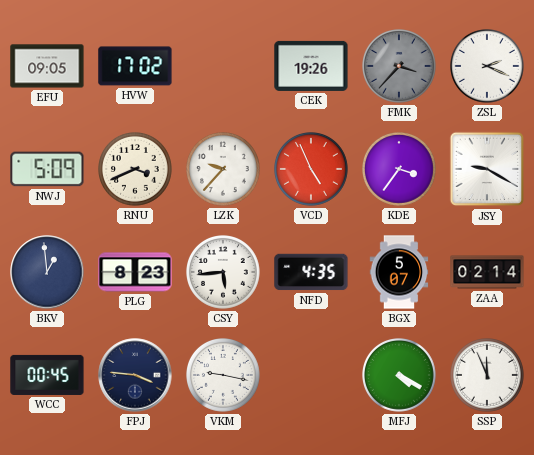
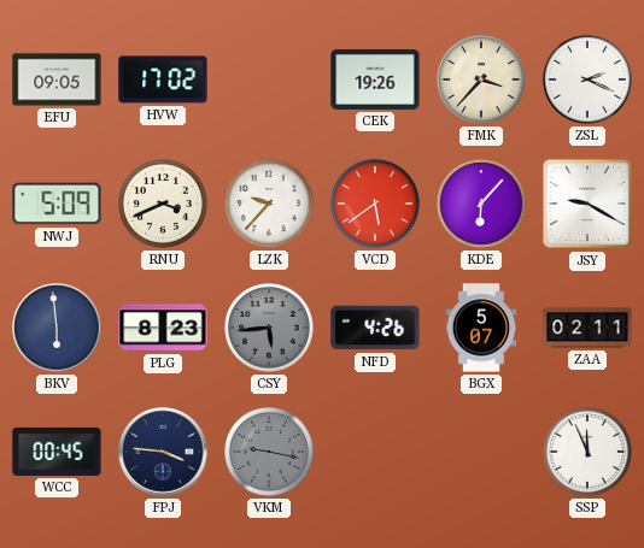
FMK dial: grey -> cream (482, 81)
VCD: 4:56 -> 5:39 (376, 205)
KDE: 3:36 -> 6:07 (482, 205)
BKV: 12:59 -> 5:59 (57, 328)
CSY dial: white -> grey (270, 329)
NFD: 4:35 -> 4:26 (375, 328)
ZAA: 02:14 -> 02:11 (587, 328)
VKM dial: white -> grey (270, 453)
MFJ: 4:20 -> none (400, 376)
